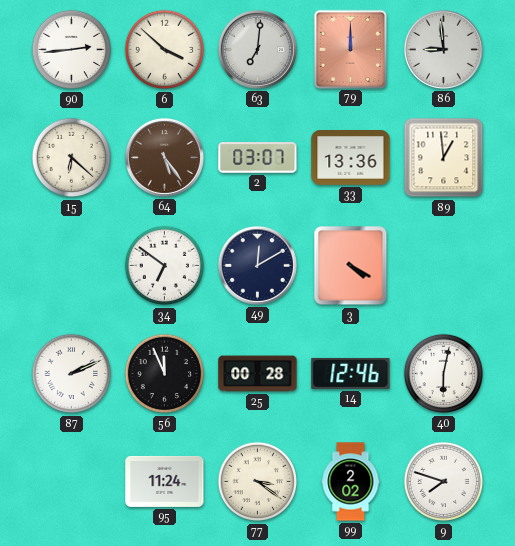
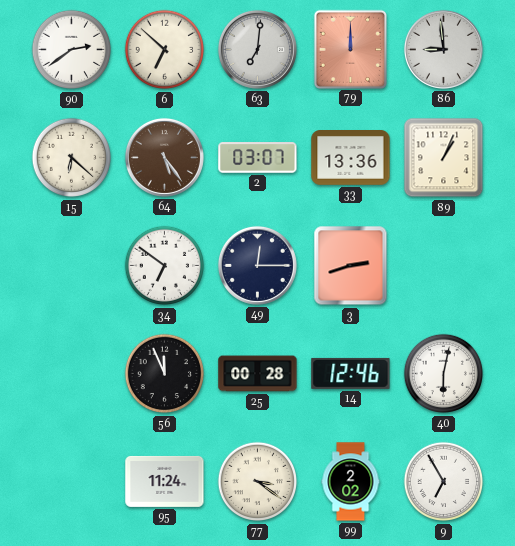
90: 2:44 -> 2:39 (72, 50)
6: 3:52 -> 6:52 (165, 50)
89: 12:59 -> 1:04 (444, 158)
49: 12:10 -> 12:15 (257, 265)
3: 4:20 -> 2:42 (351, 266)
87: 2:11 -> none (72, 374)
9: 7:48 -> 6:55 (444, 482)
